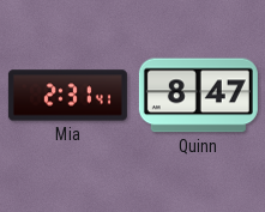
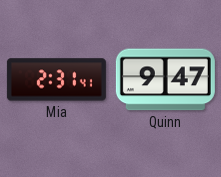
Quinn: 8:47 -> 9:47 (165, 80)
